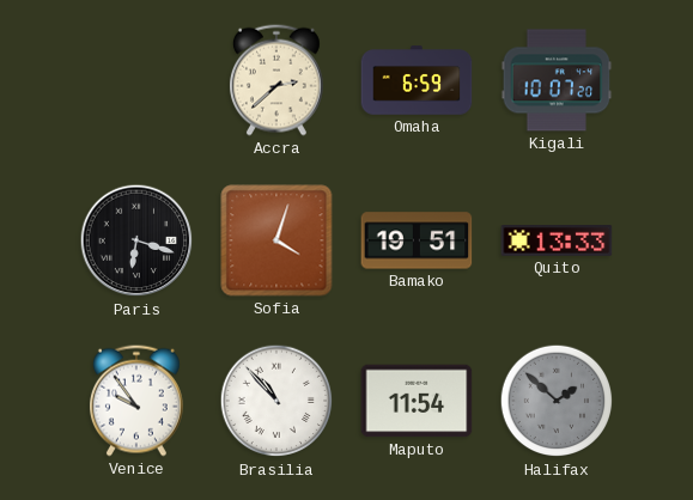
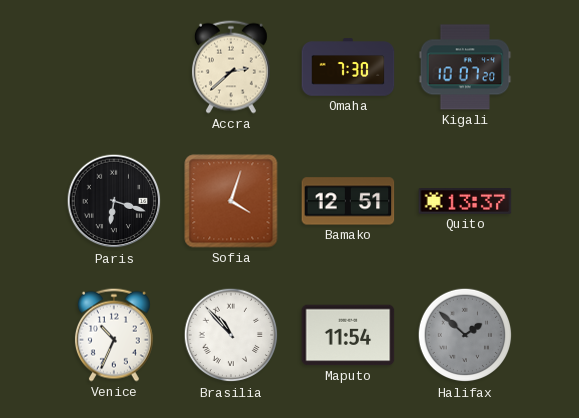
Omaha: 6:59 -> 7:30 (348, 67)
Bamako: 19:51 -> 12:51 (348, 201)
Quito: 13:33 -> 13:37 (465, 202)
Venice: 9:54 -> 10:34 (114, 335)
